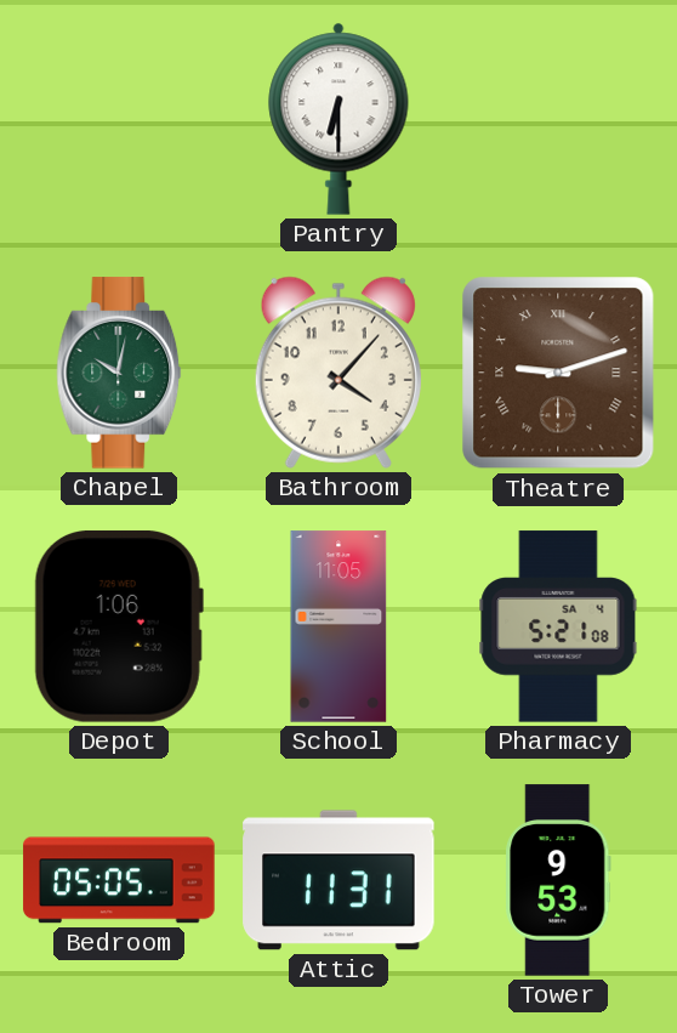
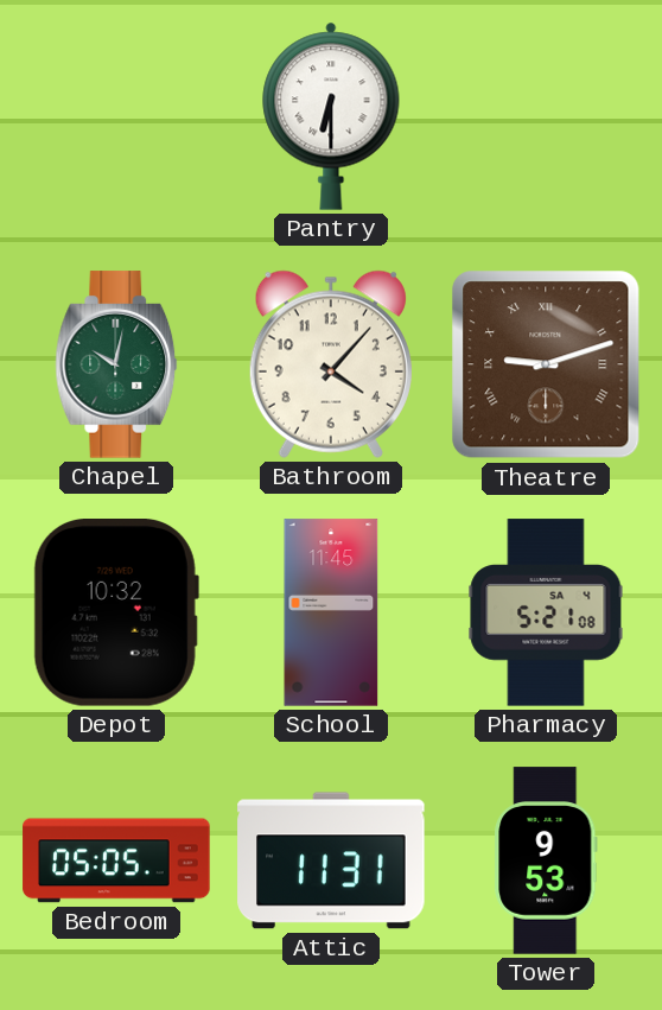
Depot: 1:06 -> 10:32 (116, 614)
School: 11:05 -> 11:45 (331, 612)
